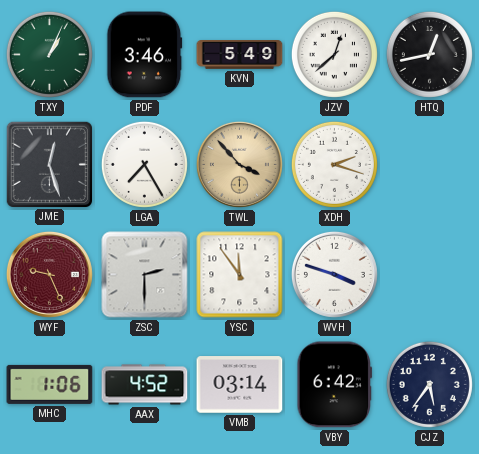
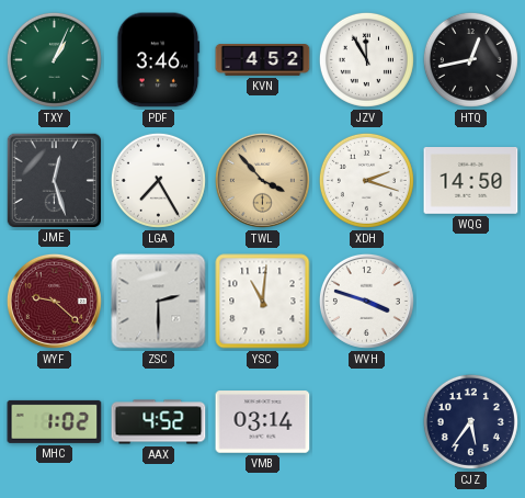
KVN: 5:49 -> 4:52 (263, 60)
JZV: 12:38 -> 11:55 (366, 59)
WQG: none -> 14:50 (471, 181)
WYF: 9:26 -> 9:22 (54, 301)
YSC: 11:54 -> 11:01 (263, 302)
MHC: 1:06 -> 1:02 (55, 421)
VBY: 6:42 -> none (335, 385)
